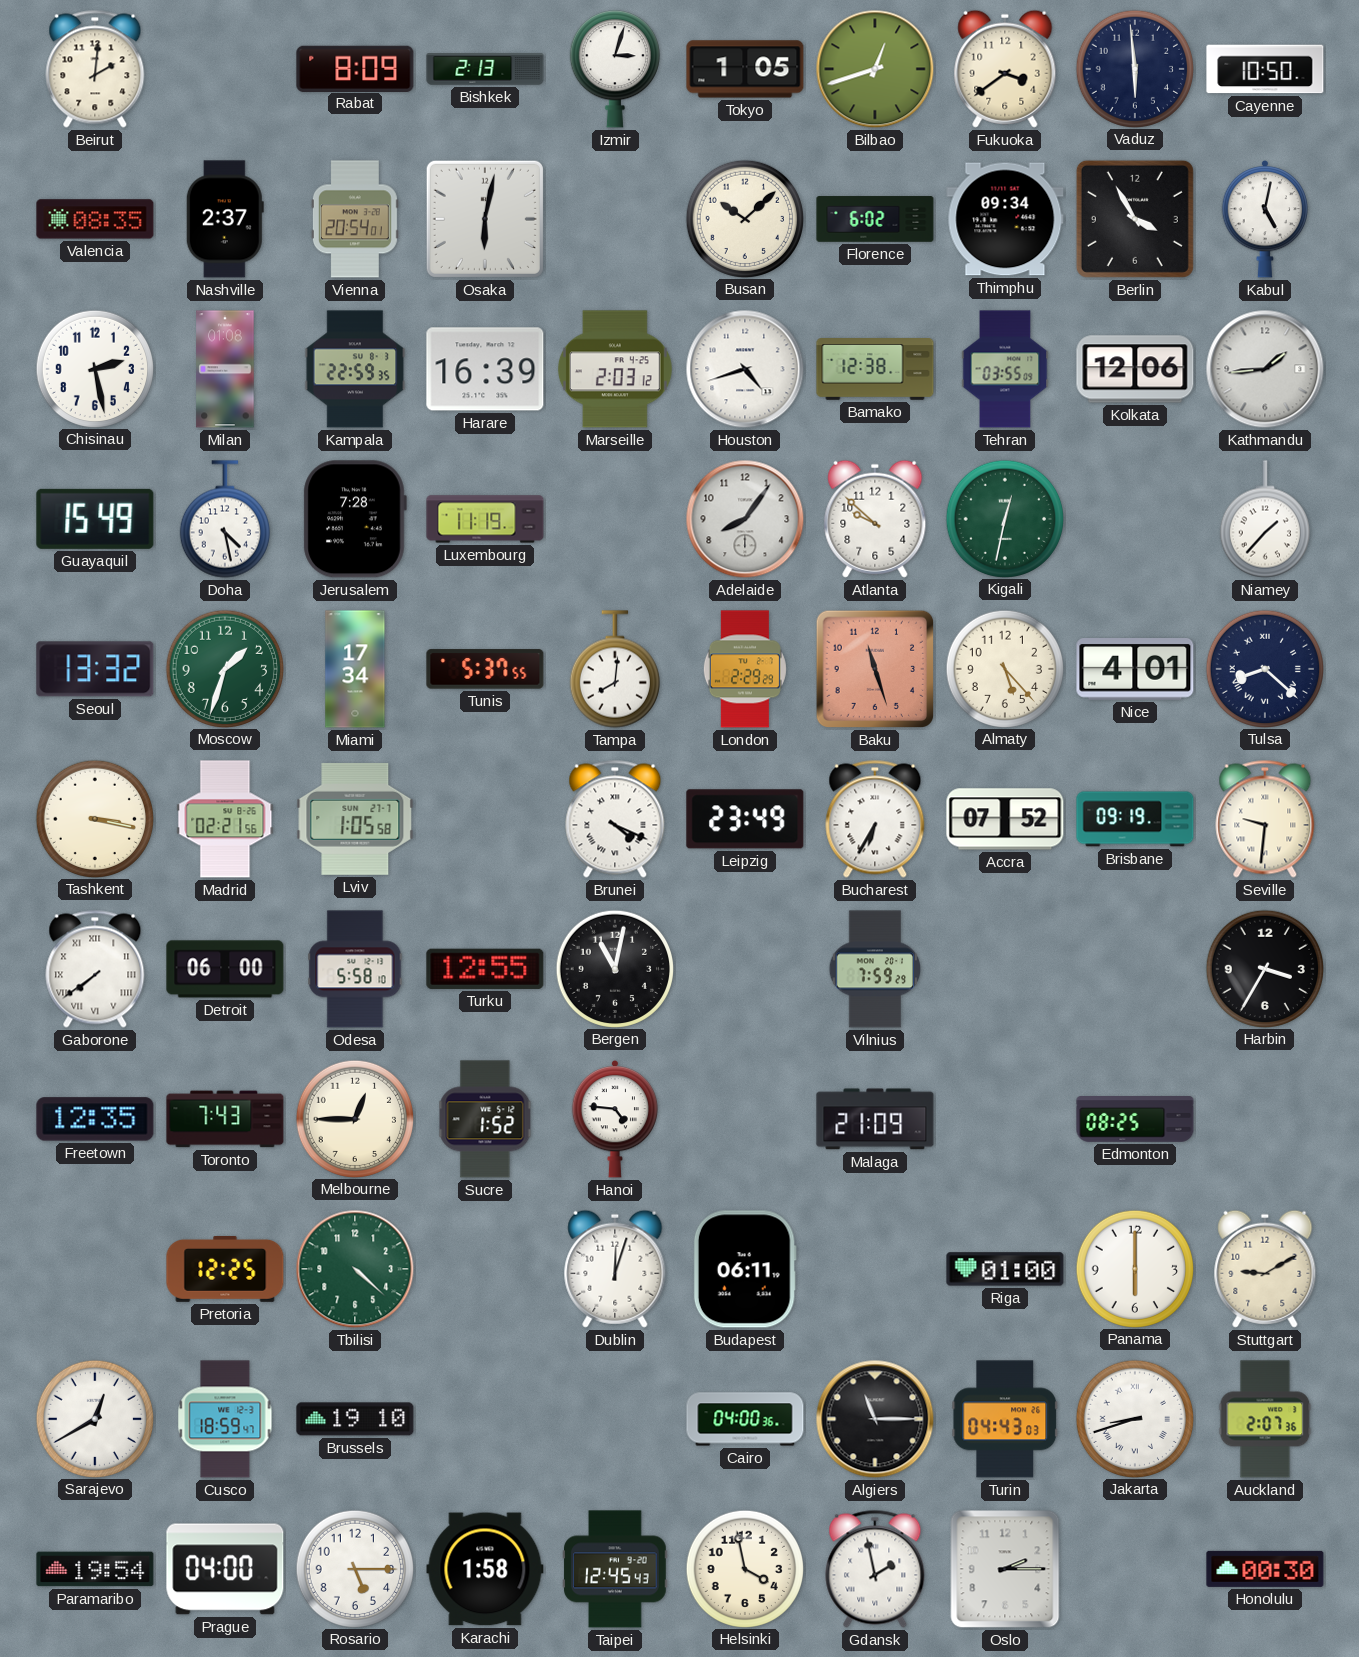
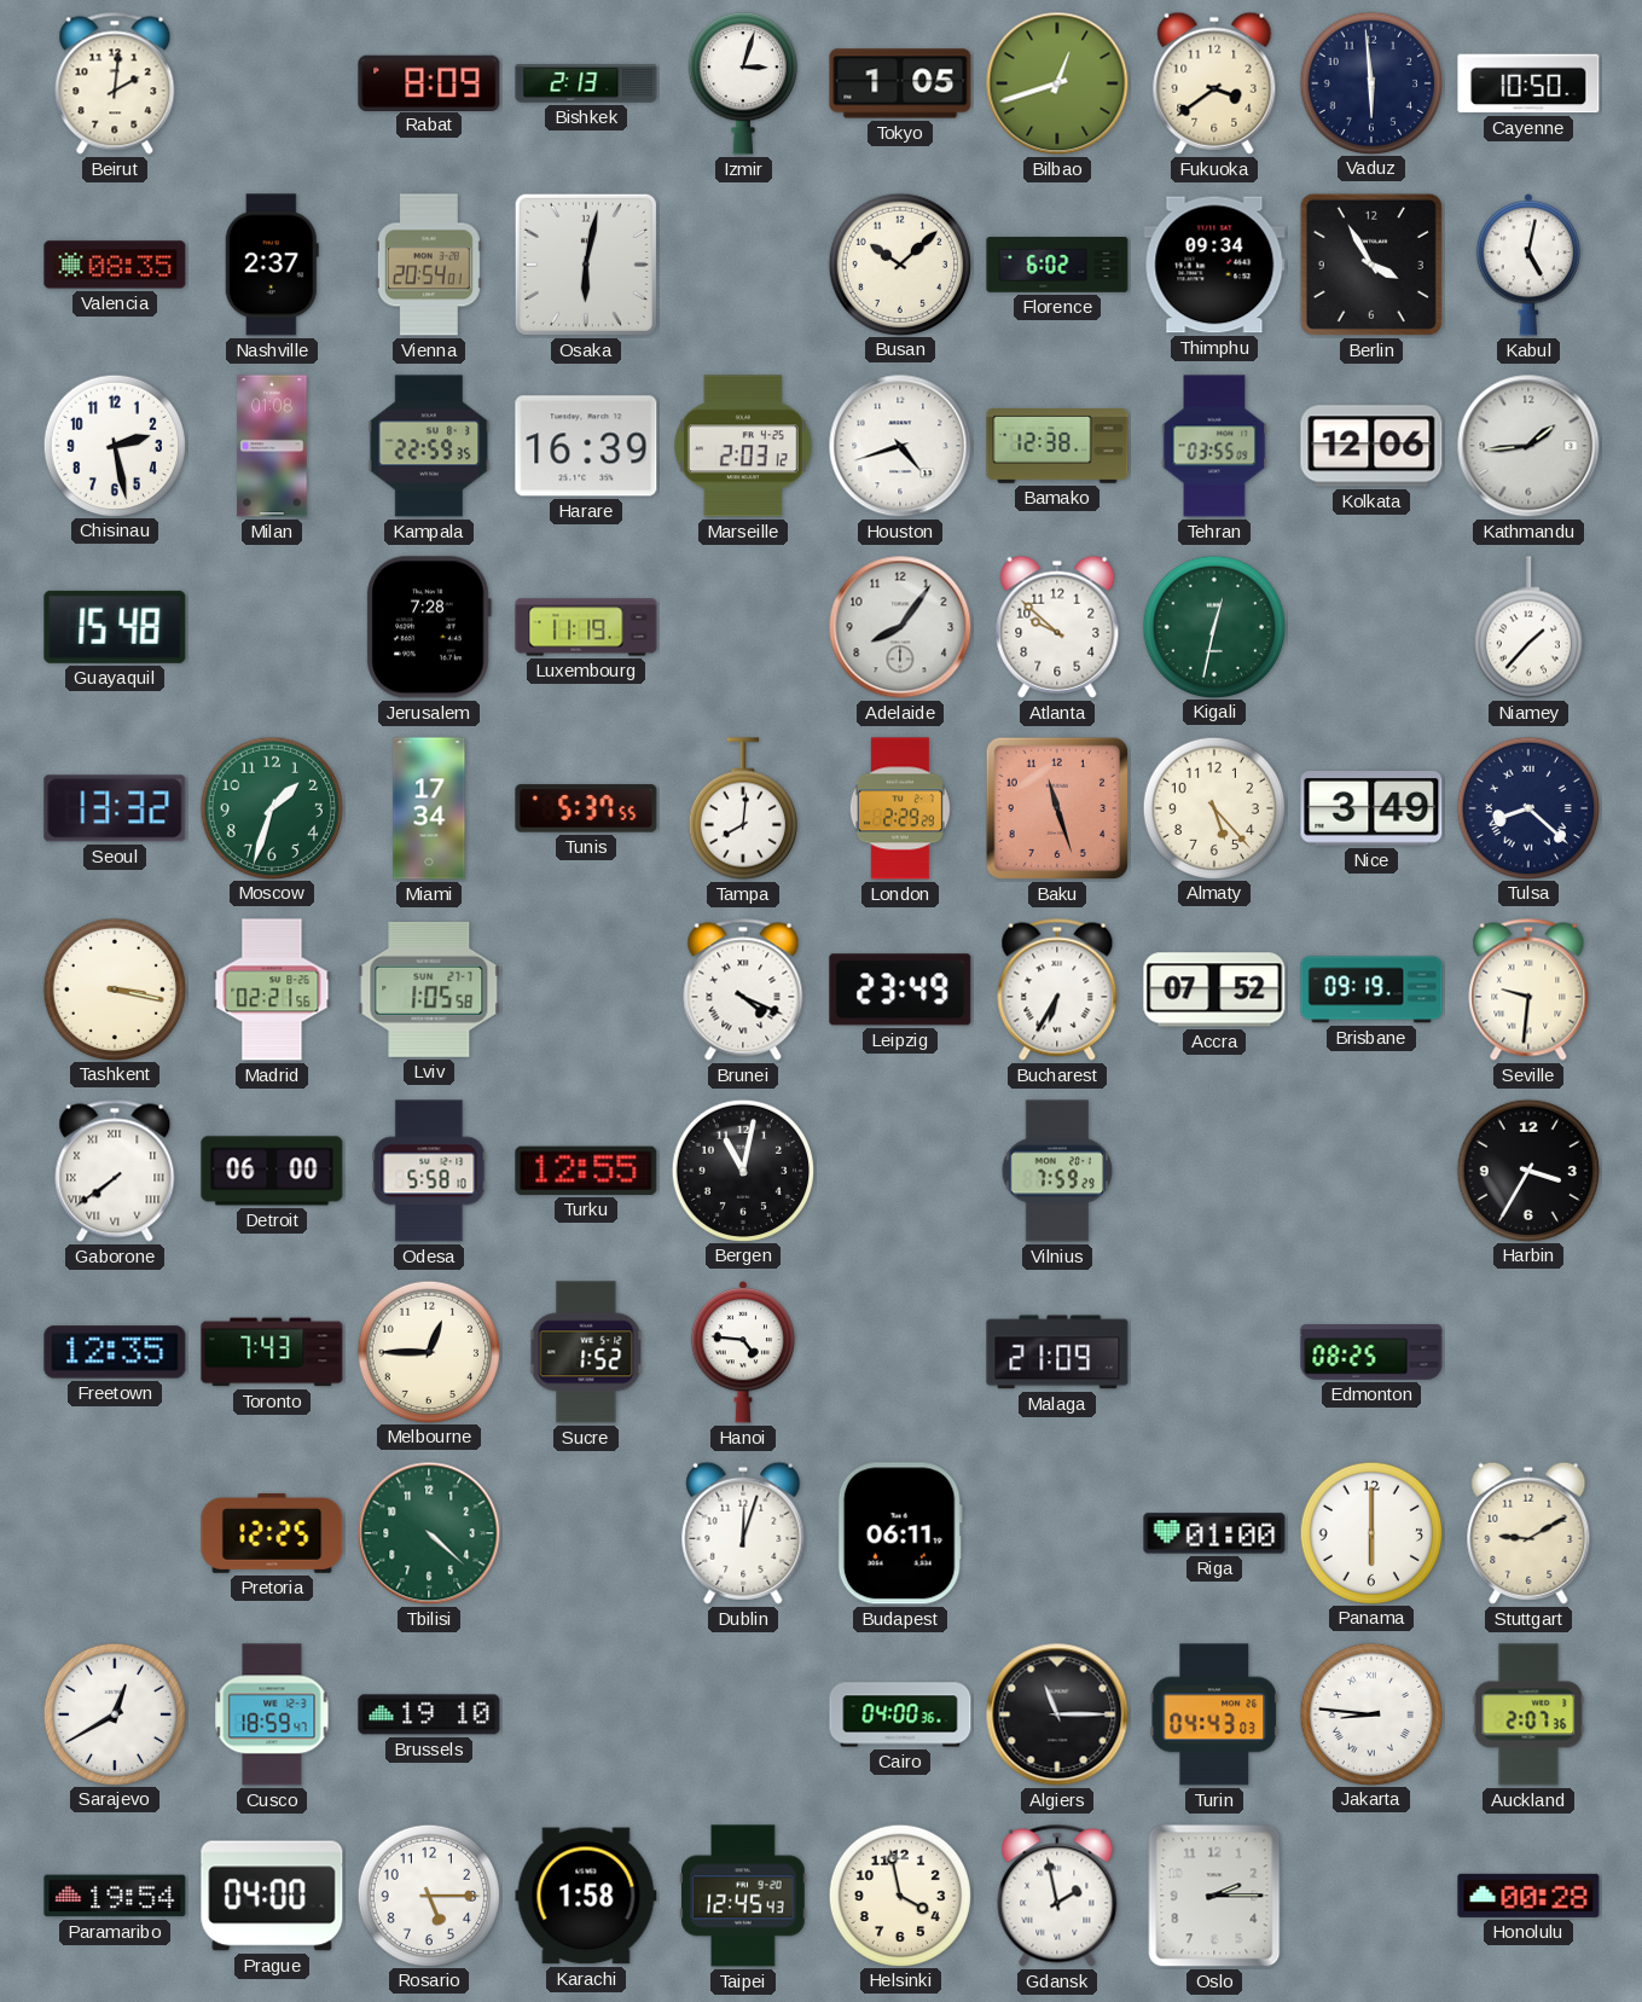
Guayaquil: 15:49 -> 15:48 (115, 627)
Doha: 4:28 -> none (225, 519)
Nice: 4:01 -> 3:49 (1371, 809)
Jakarta: 8:42 -> 8:46 (1370, 1713)
Honolulu: 00:30 -> 00:28 (1528, 1896)
